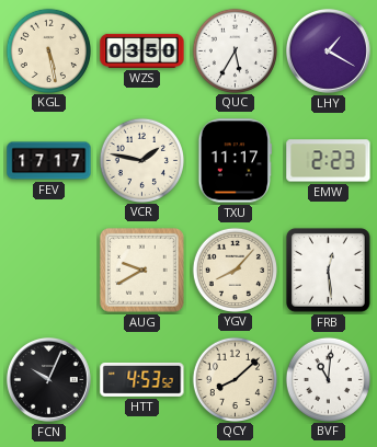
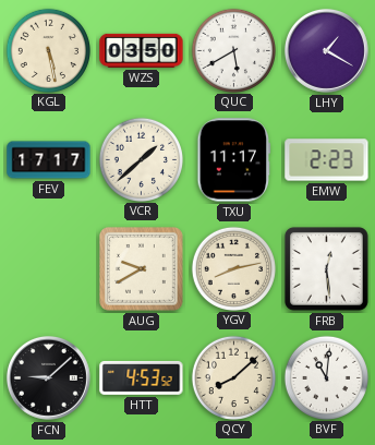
QUC: 5:35 -> 5:40 (233, 50)
VCR: 1:47 -> 1:38 (141, 159)
YGV: 8:07 -> 8:13 (233, 268)
FCN: 10:04 -> 9:08 (49, 378)
